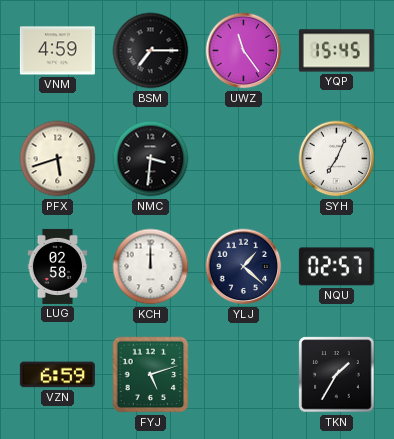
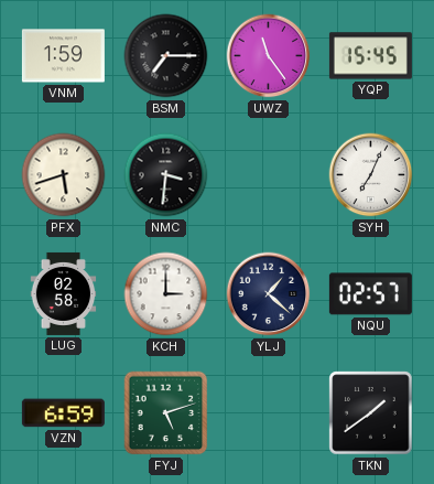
VNM: 4:59 -> 1:59 (63, 56)
KCH: 12:00 -> 3:00 (166, 294)
TKN: 1:35 -> 1:39 (371, 413)
